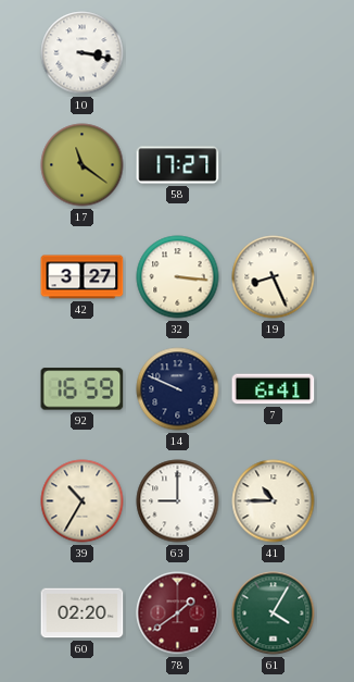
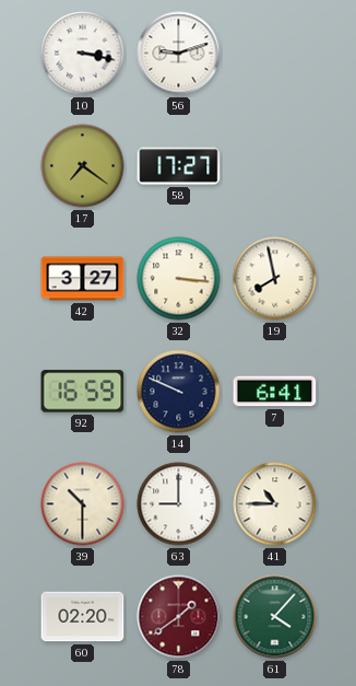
56: none -> 9:12 (179, 54)
17: 11:21 -> 7:21 (83, 166)
19: 8:26 -> 7:58 (275, 279)
39: 10:35 -> 10:30 (83, 504)
61: 4:05 -> 4:07 (275, 617)
